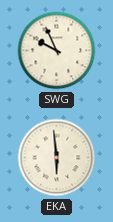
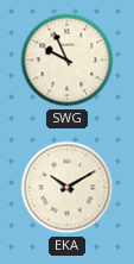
EKA: 5:59 -> 10:10 (68, 188)
